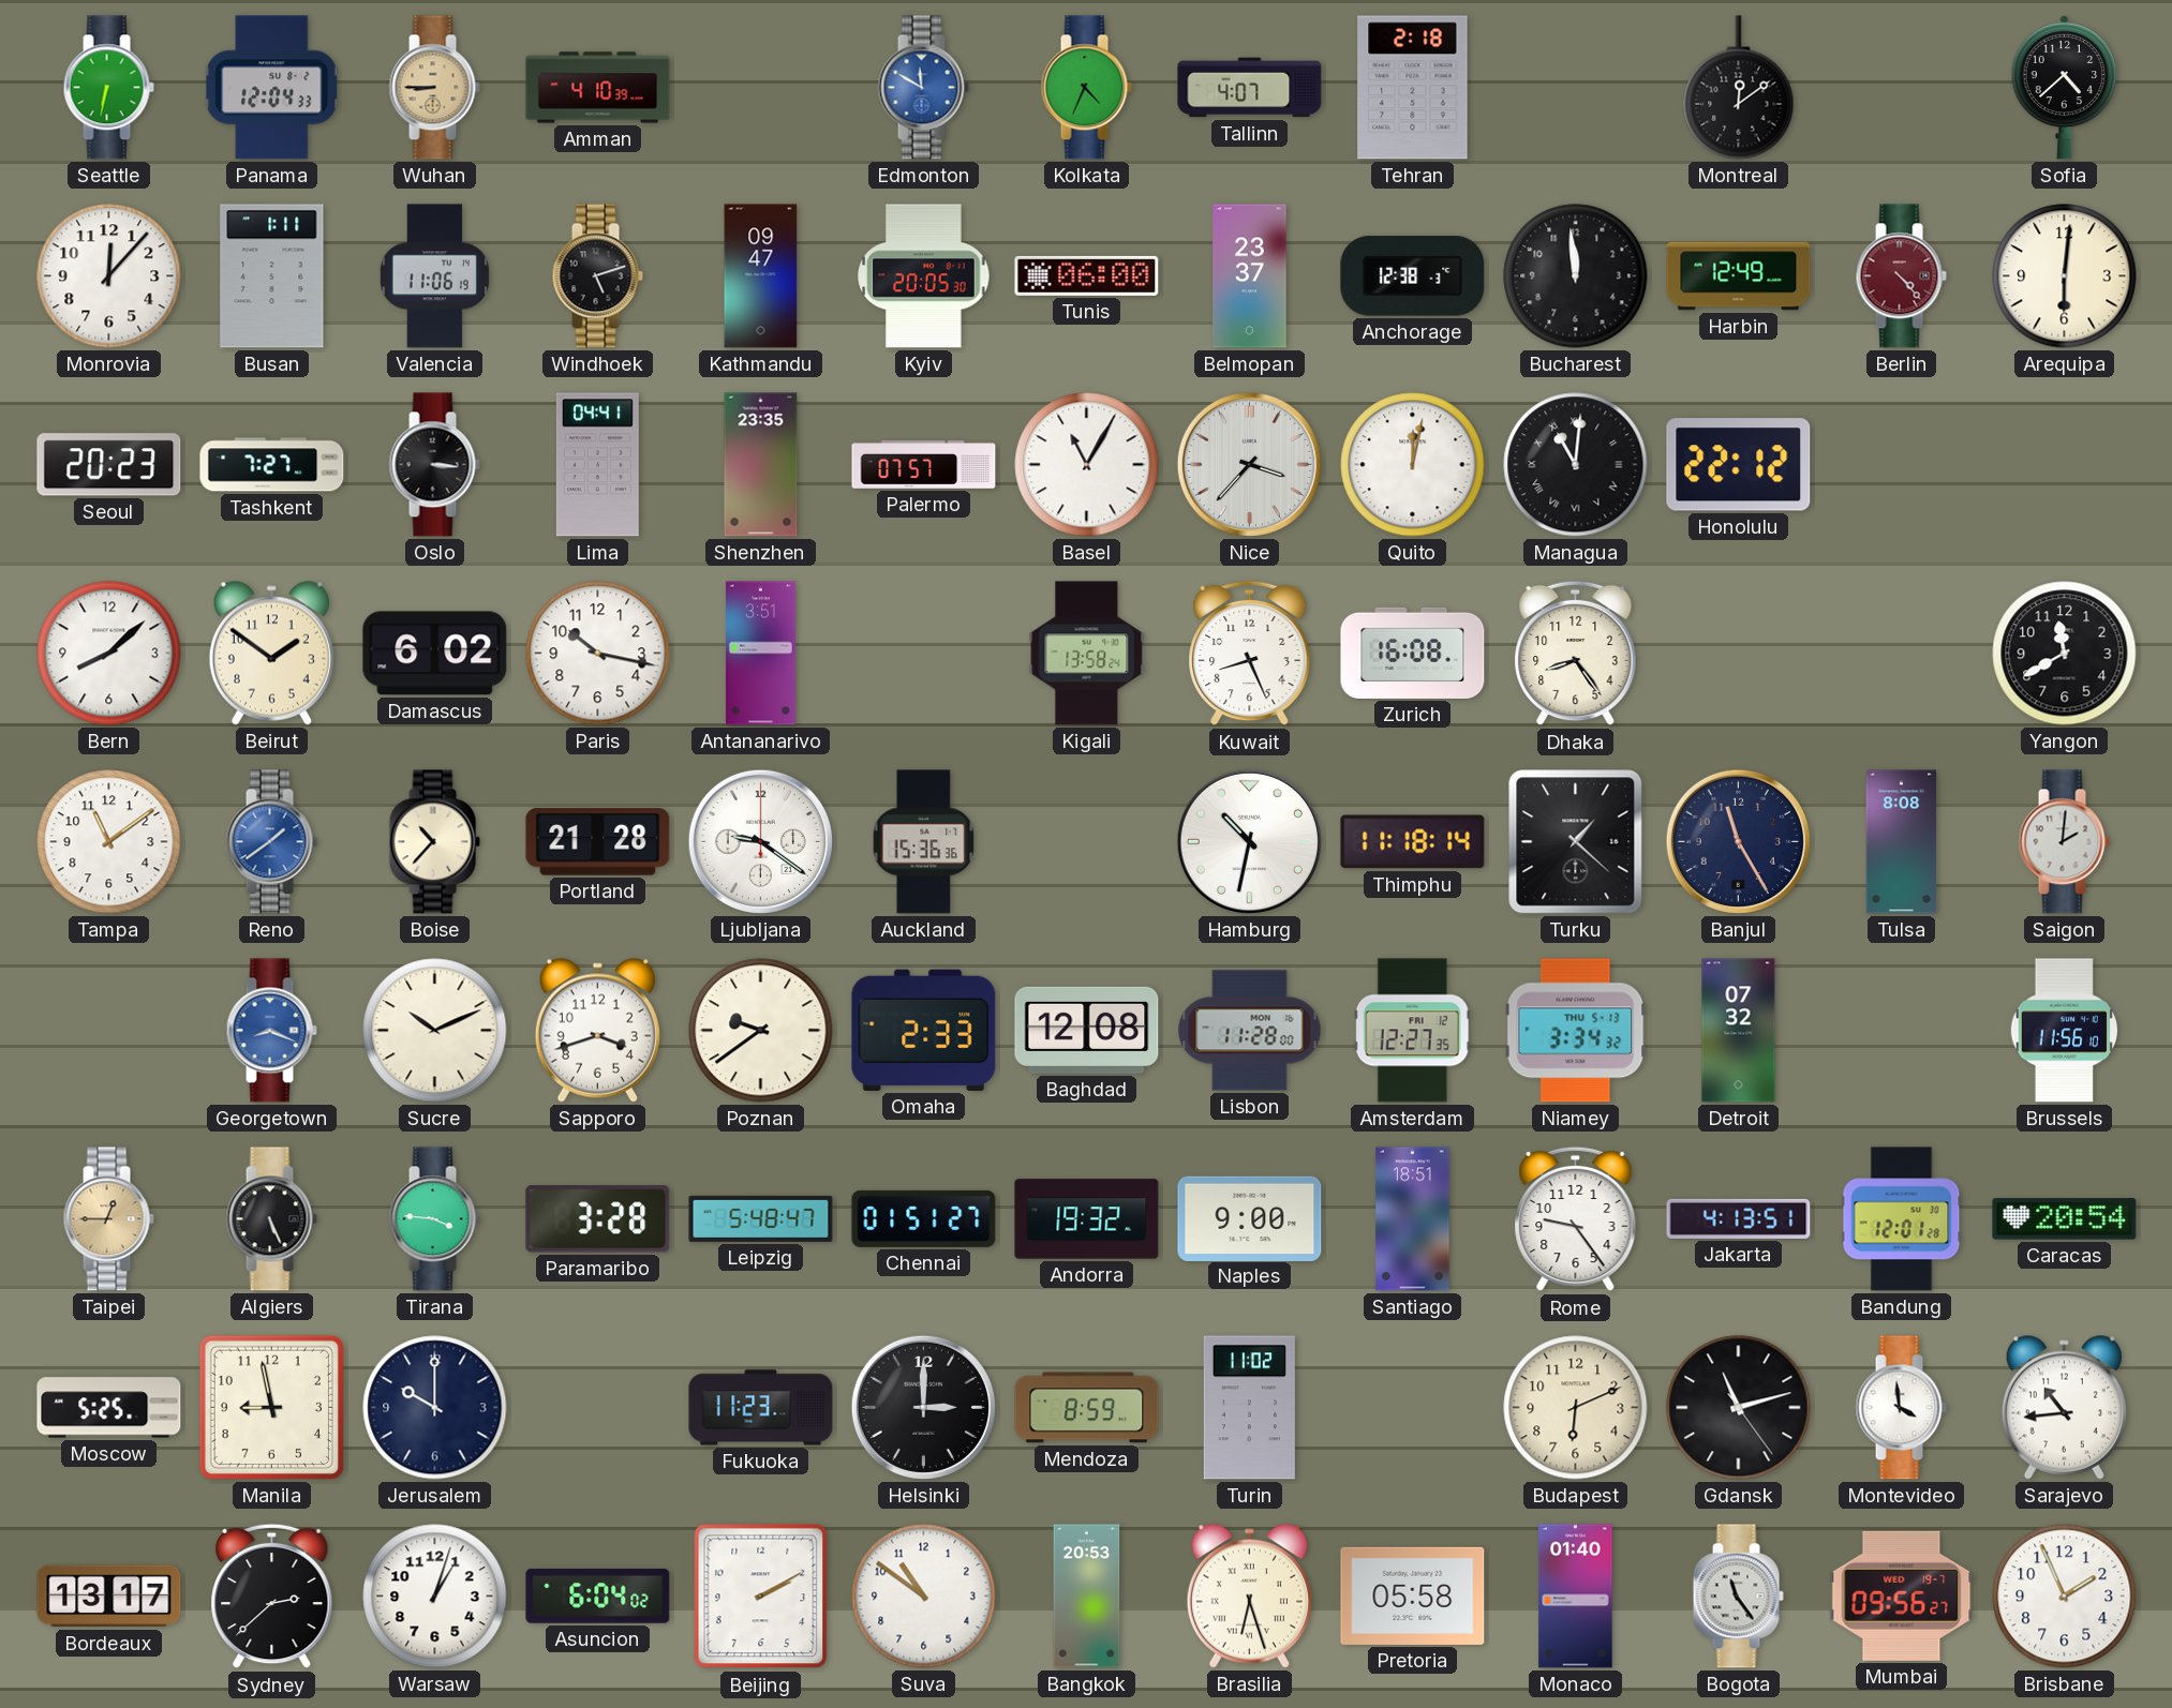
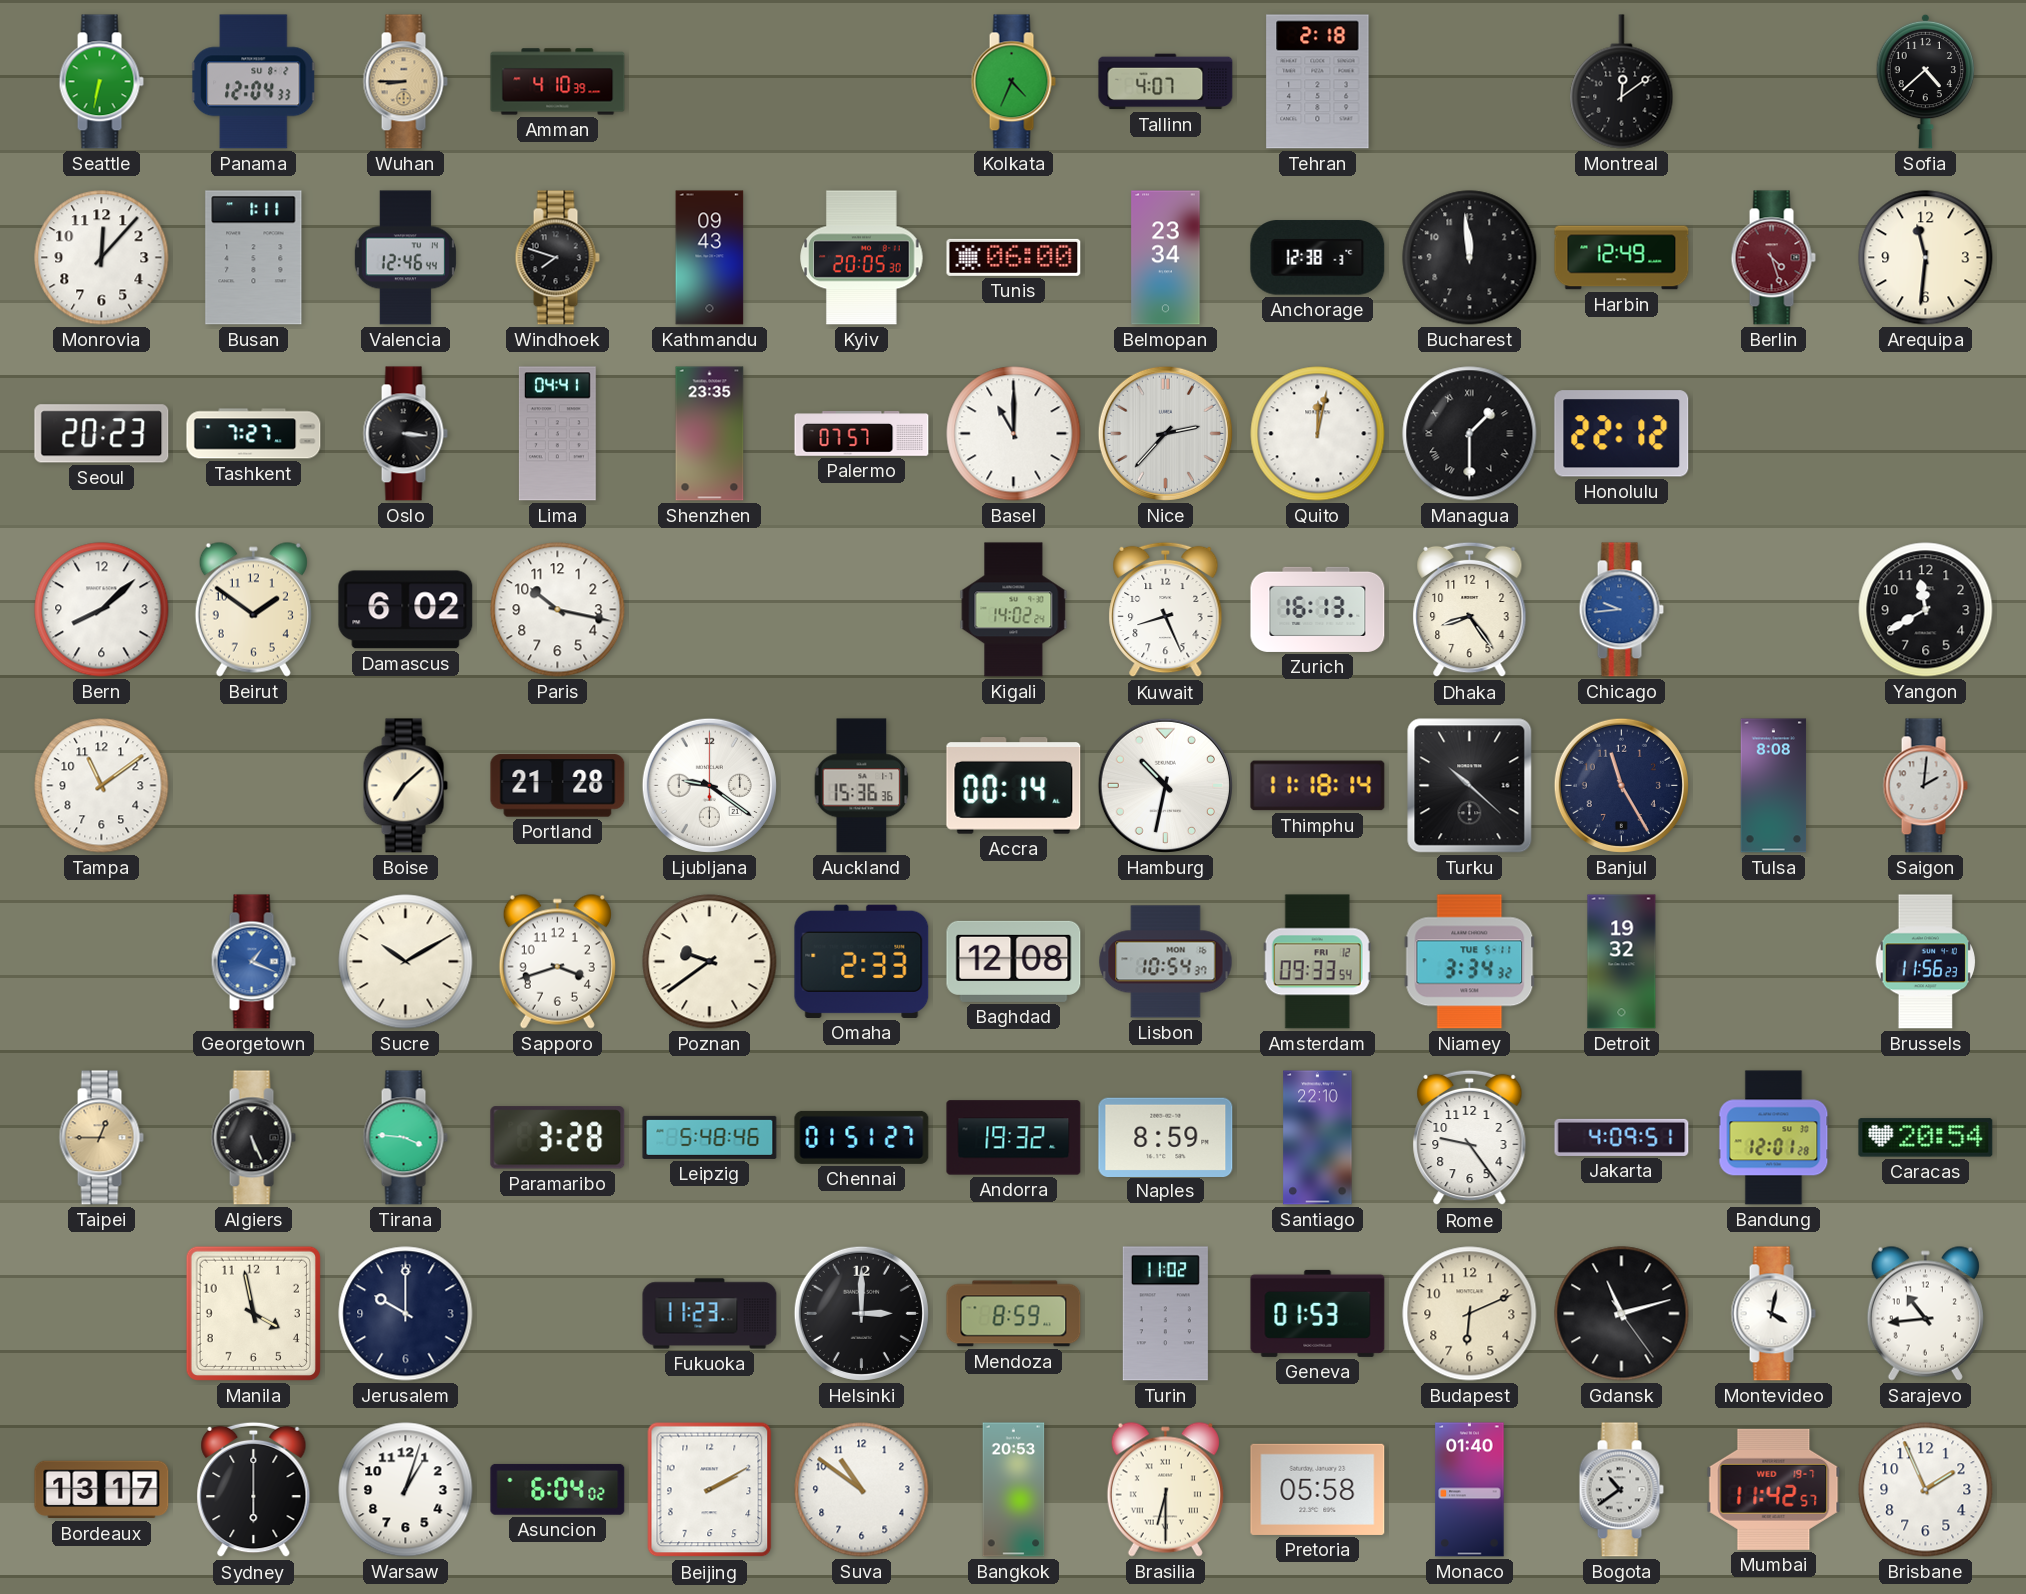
Edmonton: 11:50 -> none (923, 88)
Valencia: 11:06 -> 12:46 (405, 258)
Windhoek: 5:12 -> 7:48 (557, 258)
Kathmandu: 09:47 -> 09:43 (710, 258)
Belmopan: 23:37 -> 23:34 (1166, 258)
Berlin: 4:23 -> 4:27 (1773, 258)
Arequipa: 6:01 -> 11:31 (1926, 258)
Basel: 11:05 -> 11:00 (1014, 434)
Nice: 3:37 -> 2:37 (1165, 433)
Managua: 11:01 -> 1:30 (1470, 434)
Antananarivo: 3:51 -> none (761, 654)
Kigali: 13:58 -> 14:02 (1014, 610)
Zurich: 16:08 -> 16:13 (1318, 609)
Chicago: none -> 9:44 (1621, 610)
Reno: 1:39 -> none (271, 842)
Boise: 10:37 -> 7:08 (405, 786)
Accra: none -> 00:14 (1014, 786)
Turku: 1:22 -> 10:22 (1470, 786)
Georgetown: 8:19 -> 1:19 (253, 962)
Sucre: 10:11 -> 10:10 (406, 962)
Lisbon: 11:28 -> 10:54 (1166, 962)
Amsterdam: 12:27 -> 09:33 (1317, 962)
Niamey date: THU 5-13 -> TUE 5-11 (1470, 962)
Detroit: 07:32 -> 19:32 (1622, 962)
Brussels: 11:56:10 -> 11:56:23 (1925, 962)
Leipzig: 5:48:47 -> 5:48:46 (710, 1137)
Naples: 9:00 -> 8:59 (1166, 1137)
Santiago: 18:51 -> 22:10 (1318, 1138)
Jakarta: 4:13 -> 4:09 (1622, 1137)
Moscow: 5:25 -> none (109, 1408)
Manila: 8:58 -> 3:58 (253, 1313)
Geneva: none -> 01:53 (1318, 1313)
Montevideo: 3:59 -> 4:02 (1773, 1314)
Sydney: 2:38 -> 6:00 (254, 1490)
Brasilia: 6:27 -> 6:30 (1165, 1489)
Bogota: 11:24 -> 10:39 (1621, 1490)
Mumbai: 09:56 -> 11:42 (1774, 1489)
